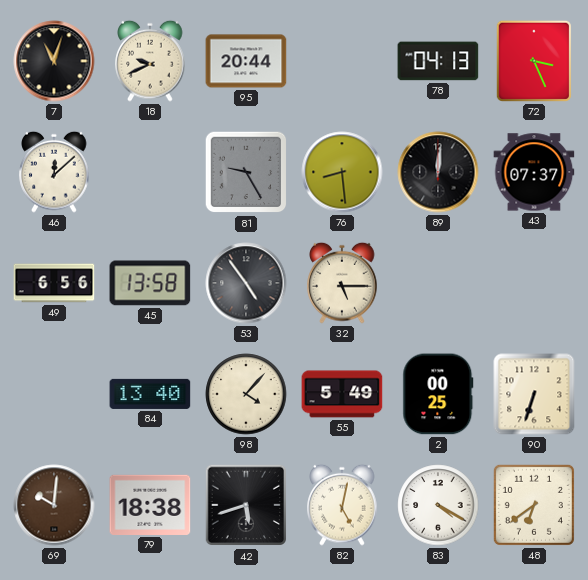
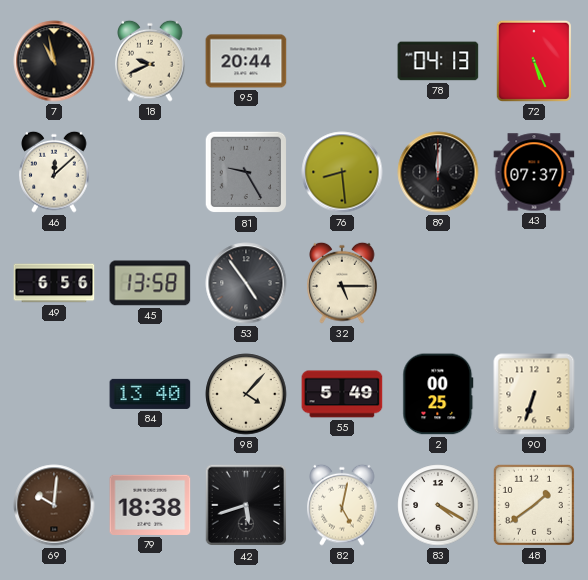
7: 11:03 -> 10:58 (54, 61)
72: 3:26 -> 5:26 (534, 61)
48: 6:39 -> 1:39 (534, 505)
